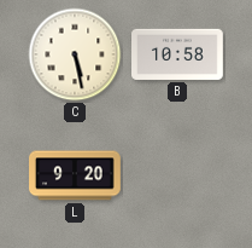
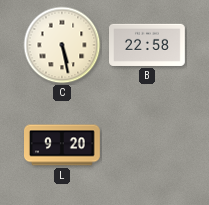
B: 10:58 -> 22:58 (148, 45)
